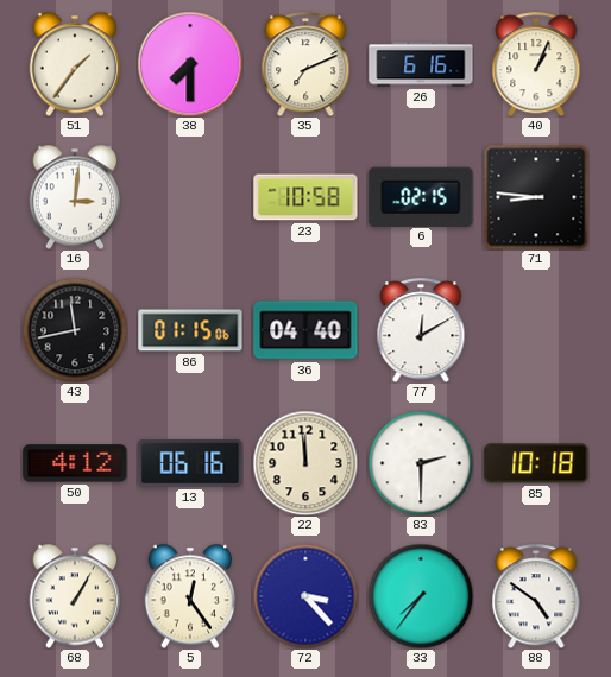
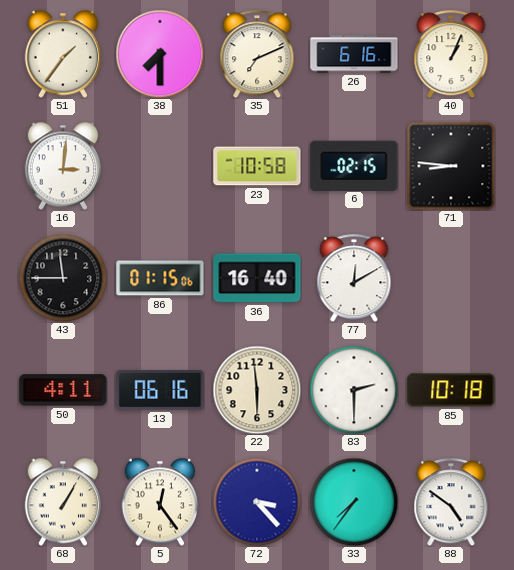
43: 11:43 -> 11:45 (63, 278)
36: 04:40 -> 16:40 (257, 278)
50: 4:12 -> 4:11 (63, 390)
22: 11:59 -> 5:59 (257, 390)
